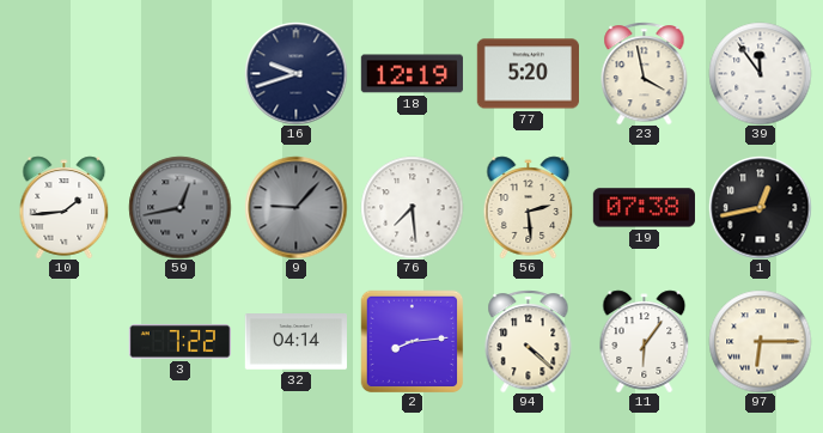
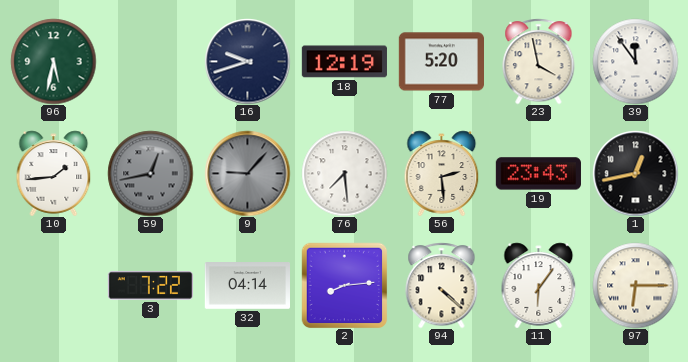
96: none -> 5:32 (53, 61)
19: 07:38 -> 23:43 (538, 174)
